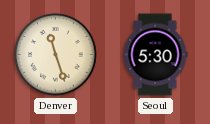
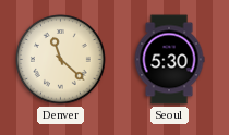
Denver: 11:27 -> 11:22 (61, 60)
